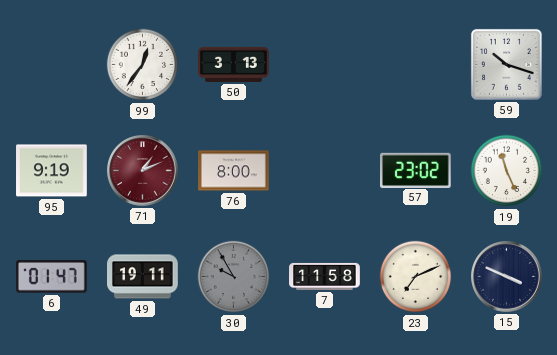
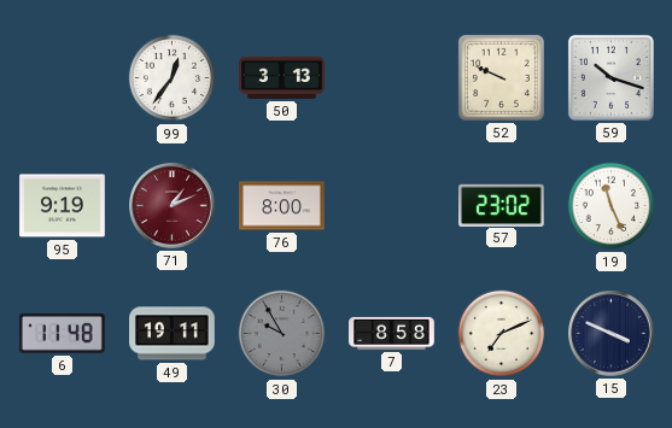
52: none -> 9:49 (501, 77)
6: 01:47 -> 11:48 (63, 334)
7: 11:58 -> 8:58 (392, 333)
